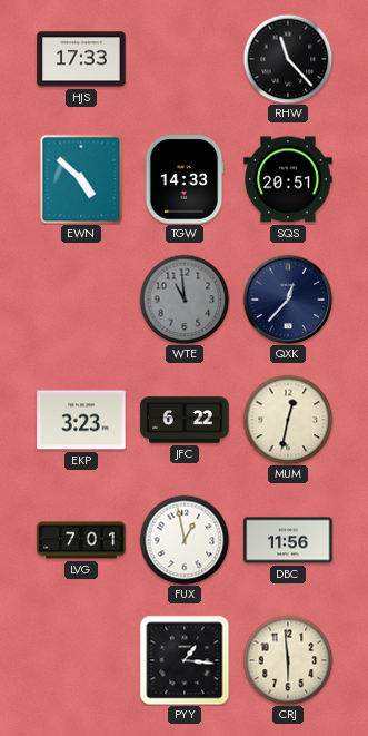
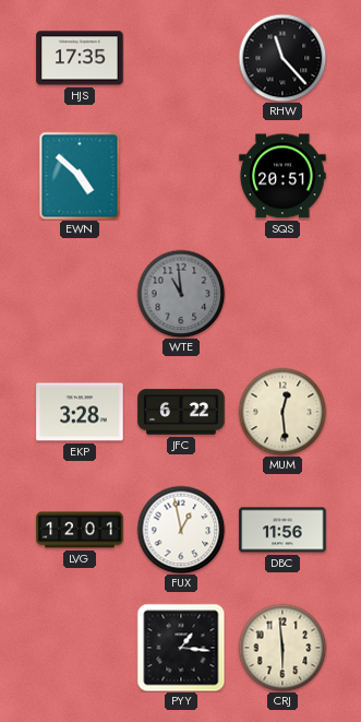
HJS: 17:33 -> 17:35 (80, 58)
TGW: 14:33 -> none (185, 179)
QXK: 12:37 -> none (288, 300)
EKP: 3:23 -> 3:28 (80, 412)
MUM: 12:32 -> 12:29 (282, 412)
LVG: 7:01 -> 12:01 (80, 530)
